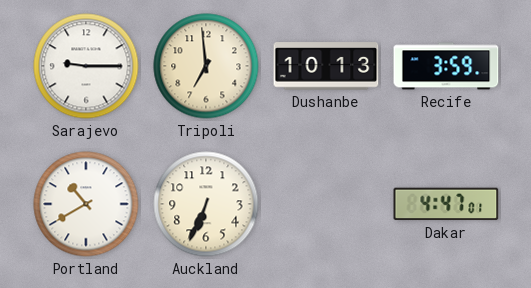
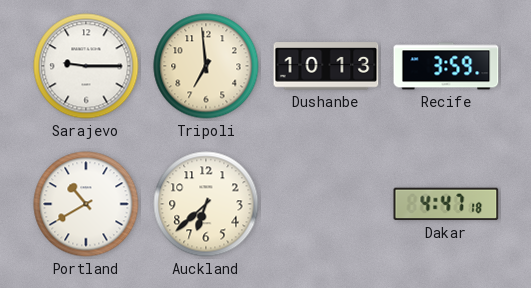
Auckland: 6:34 -> 6:38 (206, 204)
Dakar: 4:47:01 -> 4:47:18 (446, 204)
